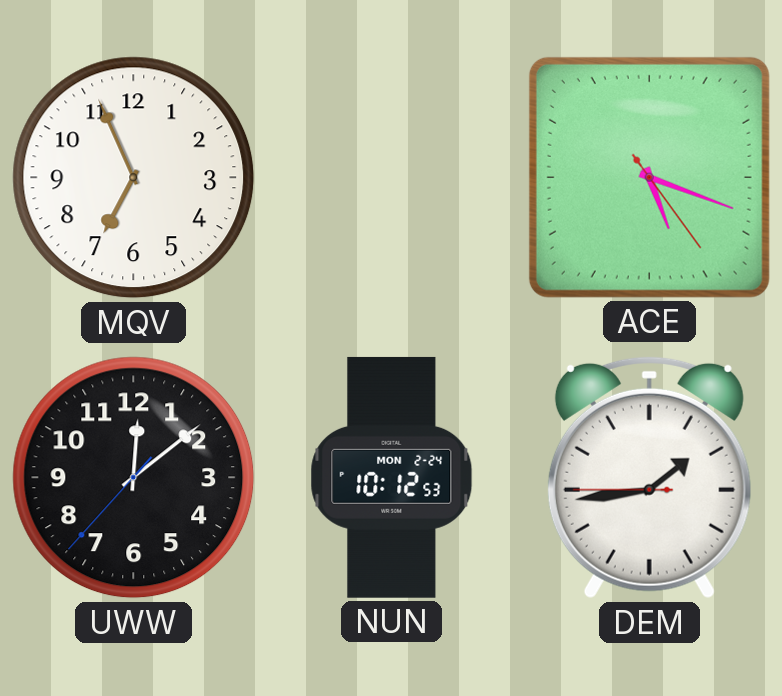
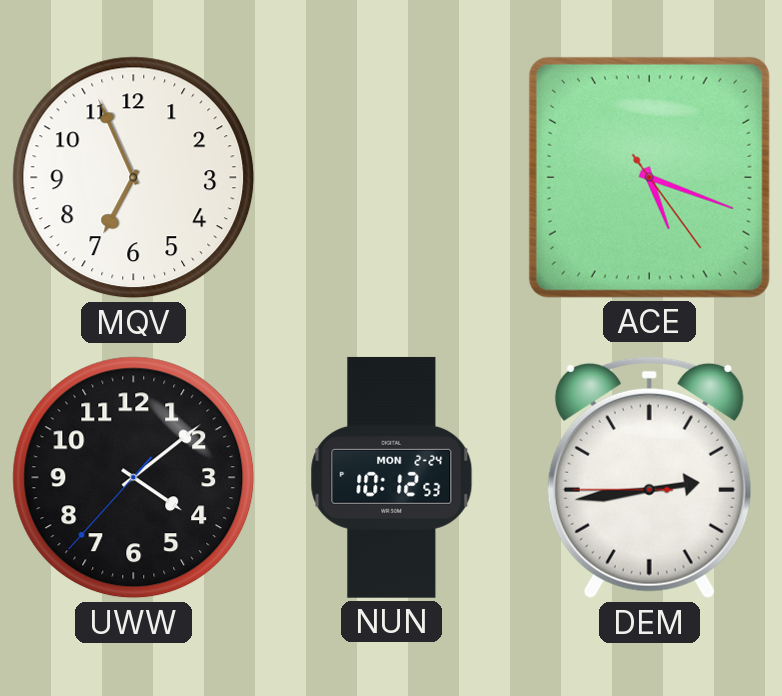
UWW: 12:08 -> 4:08 (134, 478)
DEM: 1:43 -> 2:43 (649, 477)
